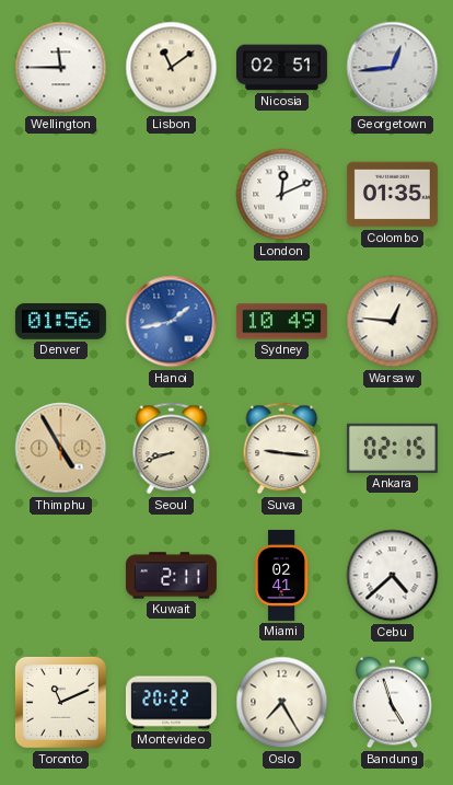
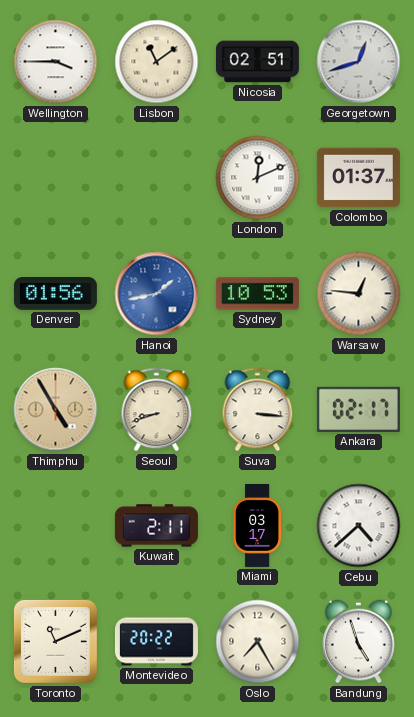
Wellington: 11:45 -> 3:45 (56, 62)
Georgetown: 12:44 -> 12:42 (359, 62)
Colombo: 01:35 -> 01:37 (358, 178)
Sydney: 10:49 -> 10:53 (257, 294)
Suva: 9:16 -> 3:16 (258, 410)
Ankara: 02:15 -> 02:17 (358, 409)
Miami: 02:41 -> 03:17 (258, 525)
